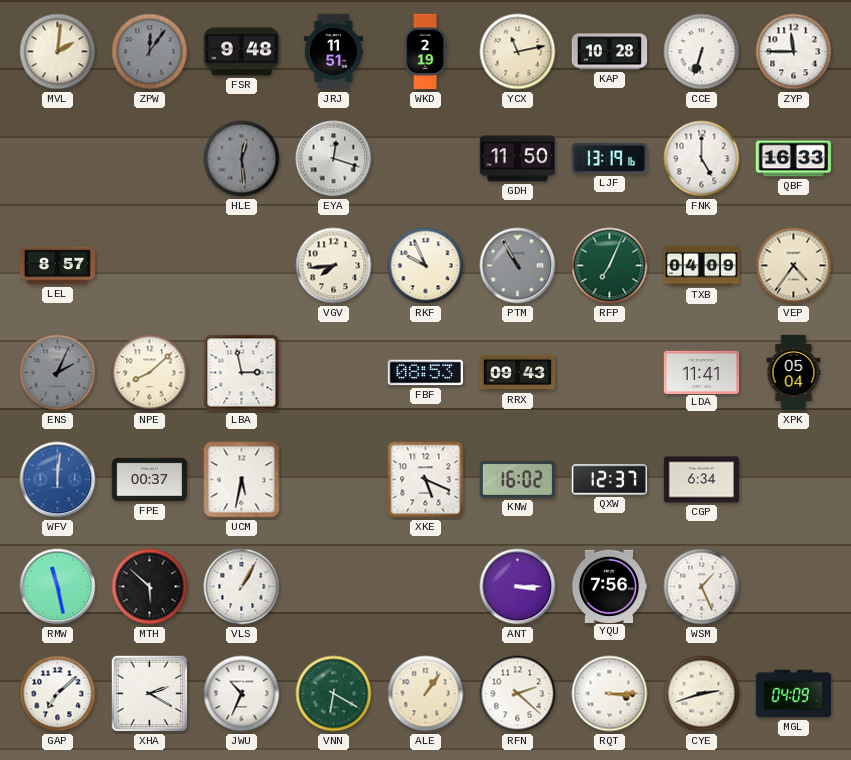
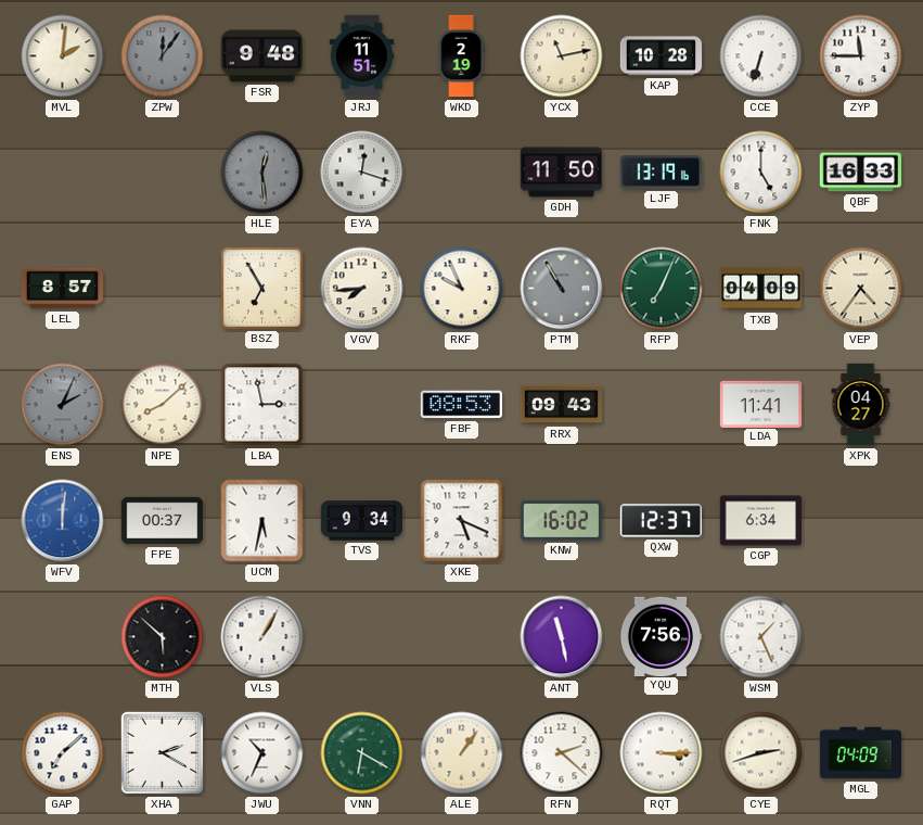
BSZ: none -> 6:55 (261, 288)
XPK: 05:04 -> 04:27 (861, 405)
TVS: none -> 9:34 (362, 521)
RMW: 11:28 -> none (58, 587)
ANT: 3:15 -> 11:28 (562, 637)
